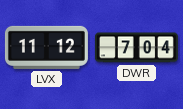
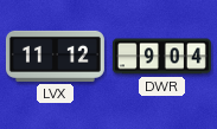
DWR: 7:04 -> 9:04 (161, 57)
